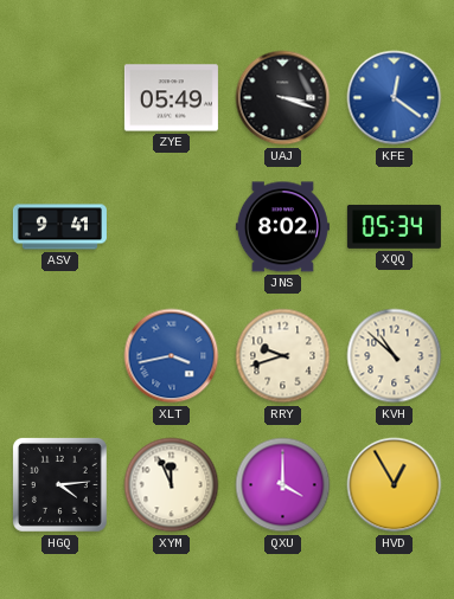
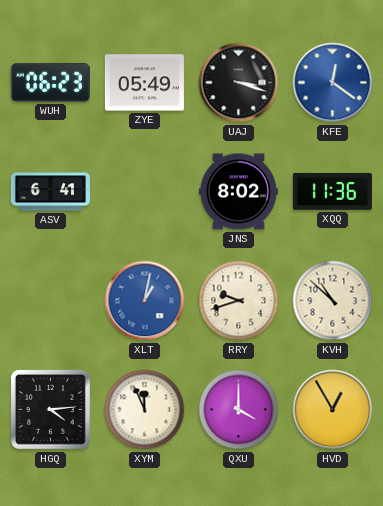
WUH: none -> 06:23 (50, 82)
ASV: 9:41 -> 6:41 (50, 192)
XQQ: 05:34 -> 11:36 (332, 191)
XLT: 3:43 -> 1:02 (145, 301)
